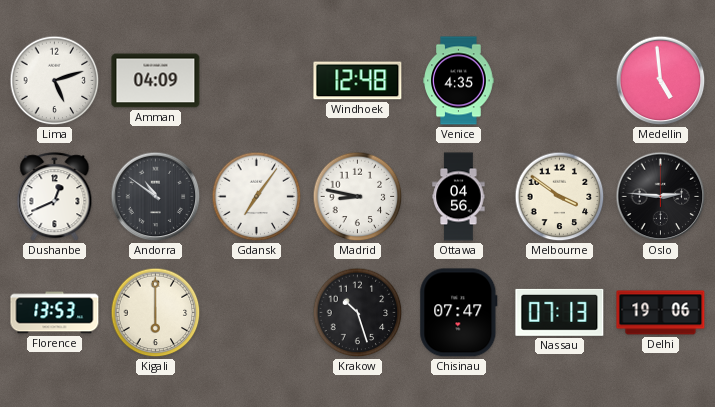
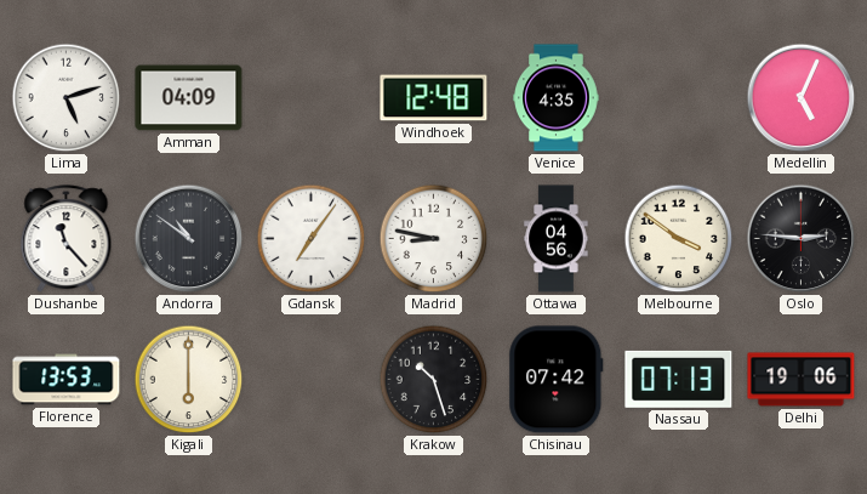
Medellin: 4:59 -> 5:04 (802, 98)
Dushanbe: 12:41 -> 11:23 (67, 239)
Chisinau: 07:47 -> 07:42 (557, 380)
